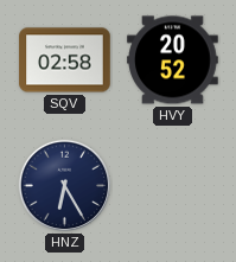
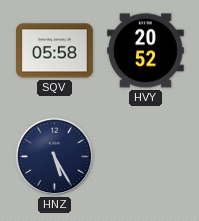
SQV: 02:58 -> 05:58 (55, 51)
HNZ: 6:25 -> 5:25 (55, 157)
